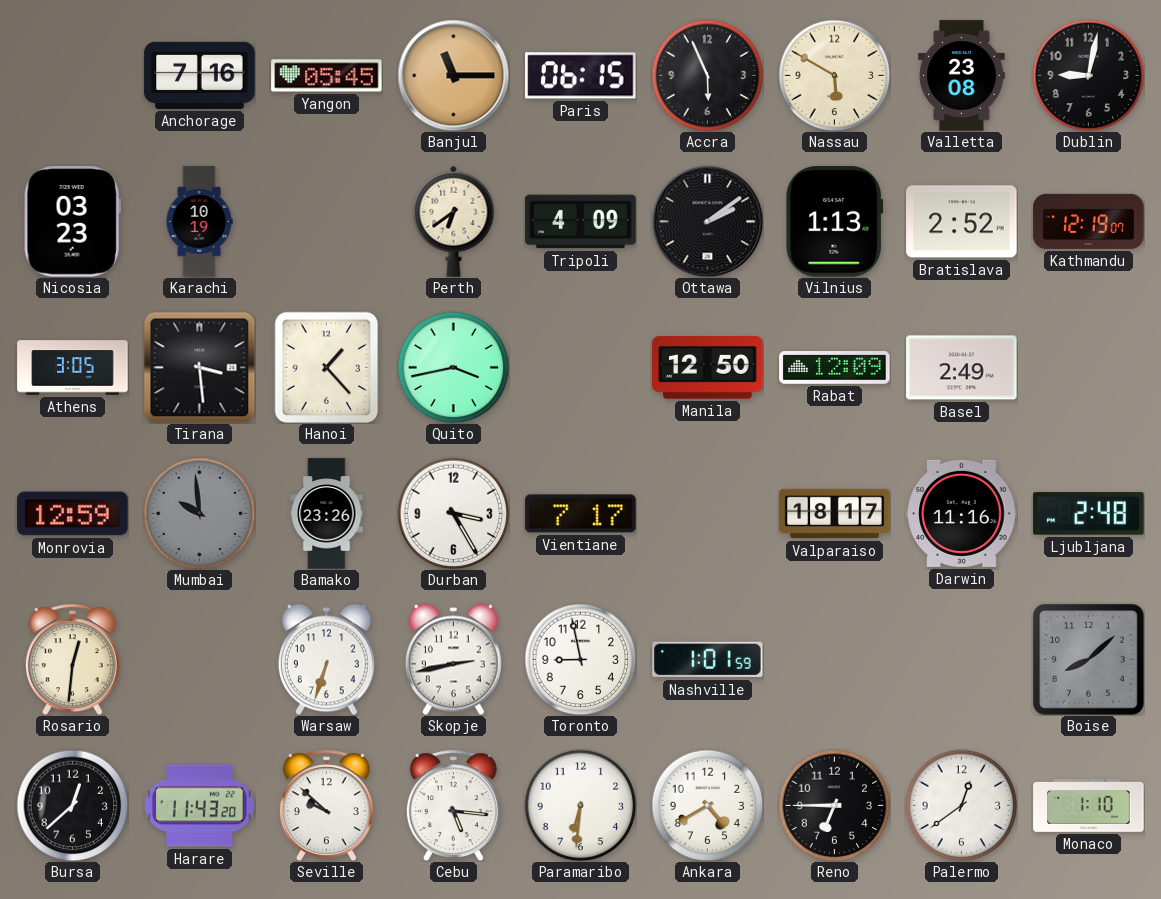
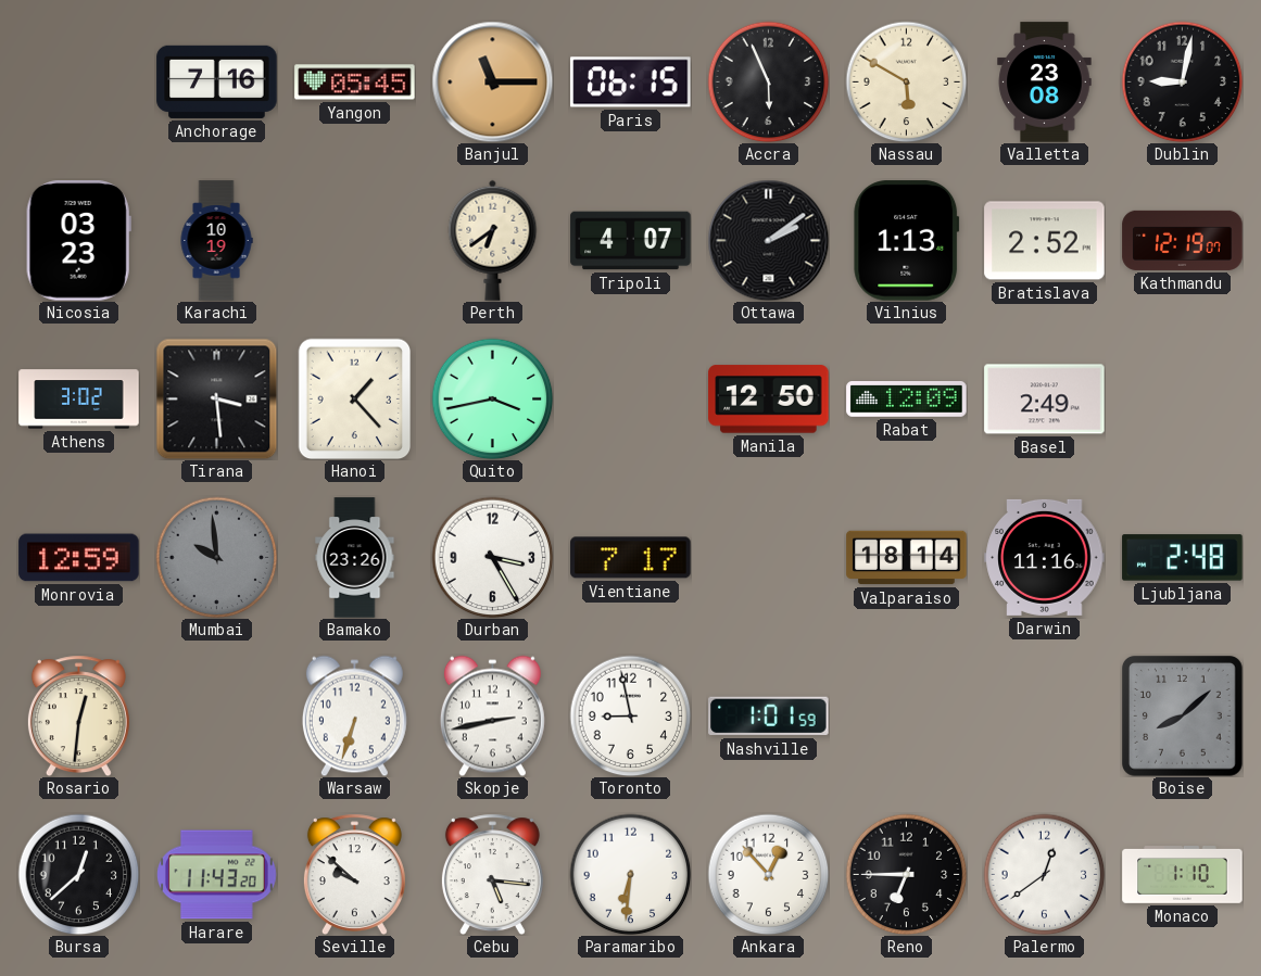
Tripoli: 4:09 -> 4:07 (631, 241)
Athens: 3:05 -> 3:02 (79, 400)
Valparaiso: 18:17 -> 18:14 (907, 558)
Ankara: 4:40 -> 12:53 (768, 874)
